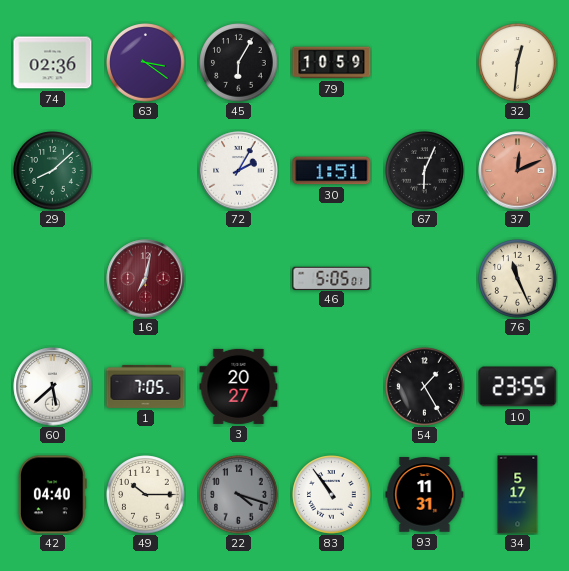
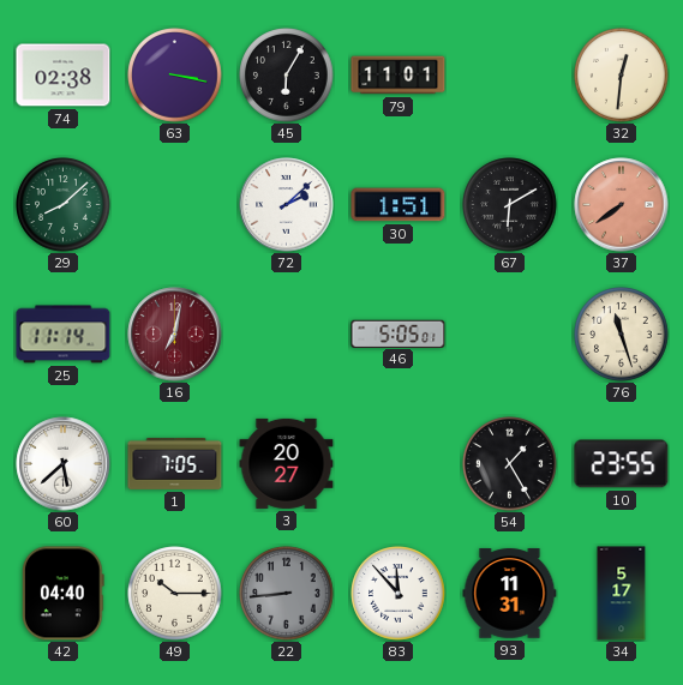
74: 02:36 -> 02:38 (64, 76)
63: 3:21 -> 3:17 (175, 76)
79: 10:59 -> 11:01 (399, 76)
72: 2:05 -> 2:08 (287, 205)
67: 6:04 -> 6:10 (510, 205)
37: 12:11 -> 7:39 (622, 205)
25: none -> 11:14 (64, 335)
76: 11:26 -> 11:27 (622, 335)
22: 4:18 -> 8:44 (287, 594)
83: 10:54 -> 11:53 (399, 594)
